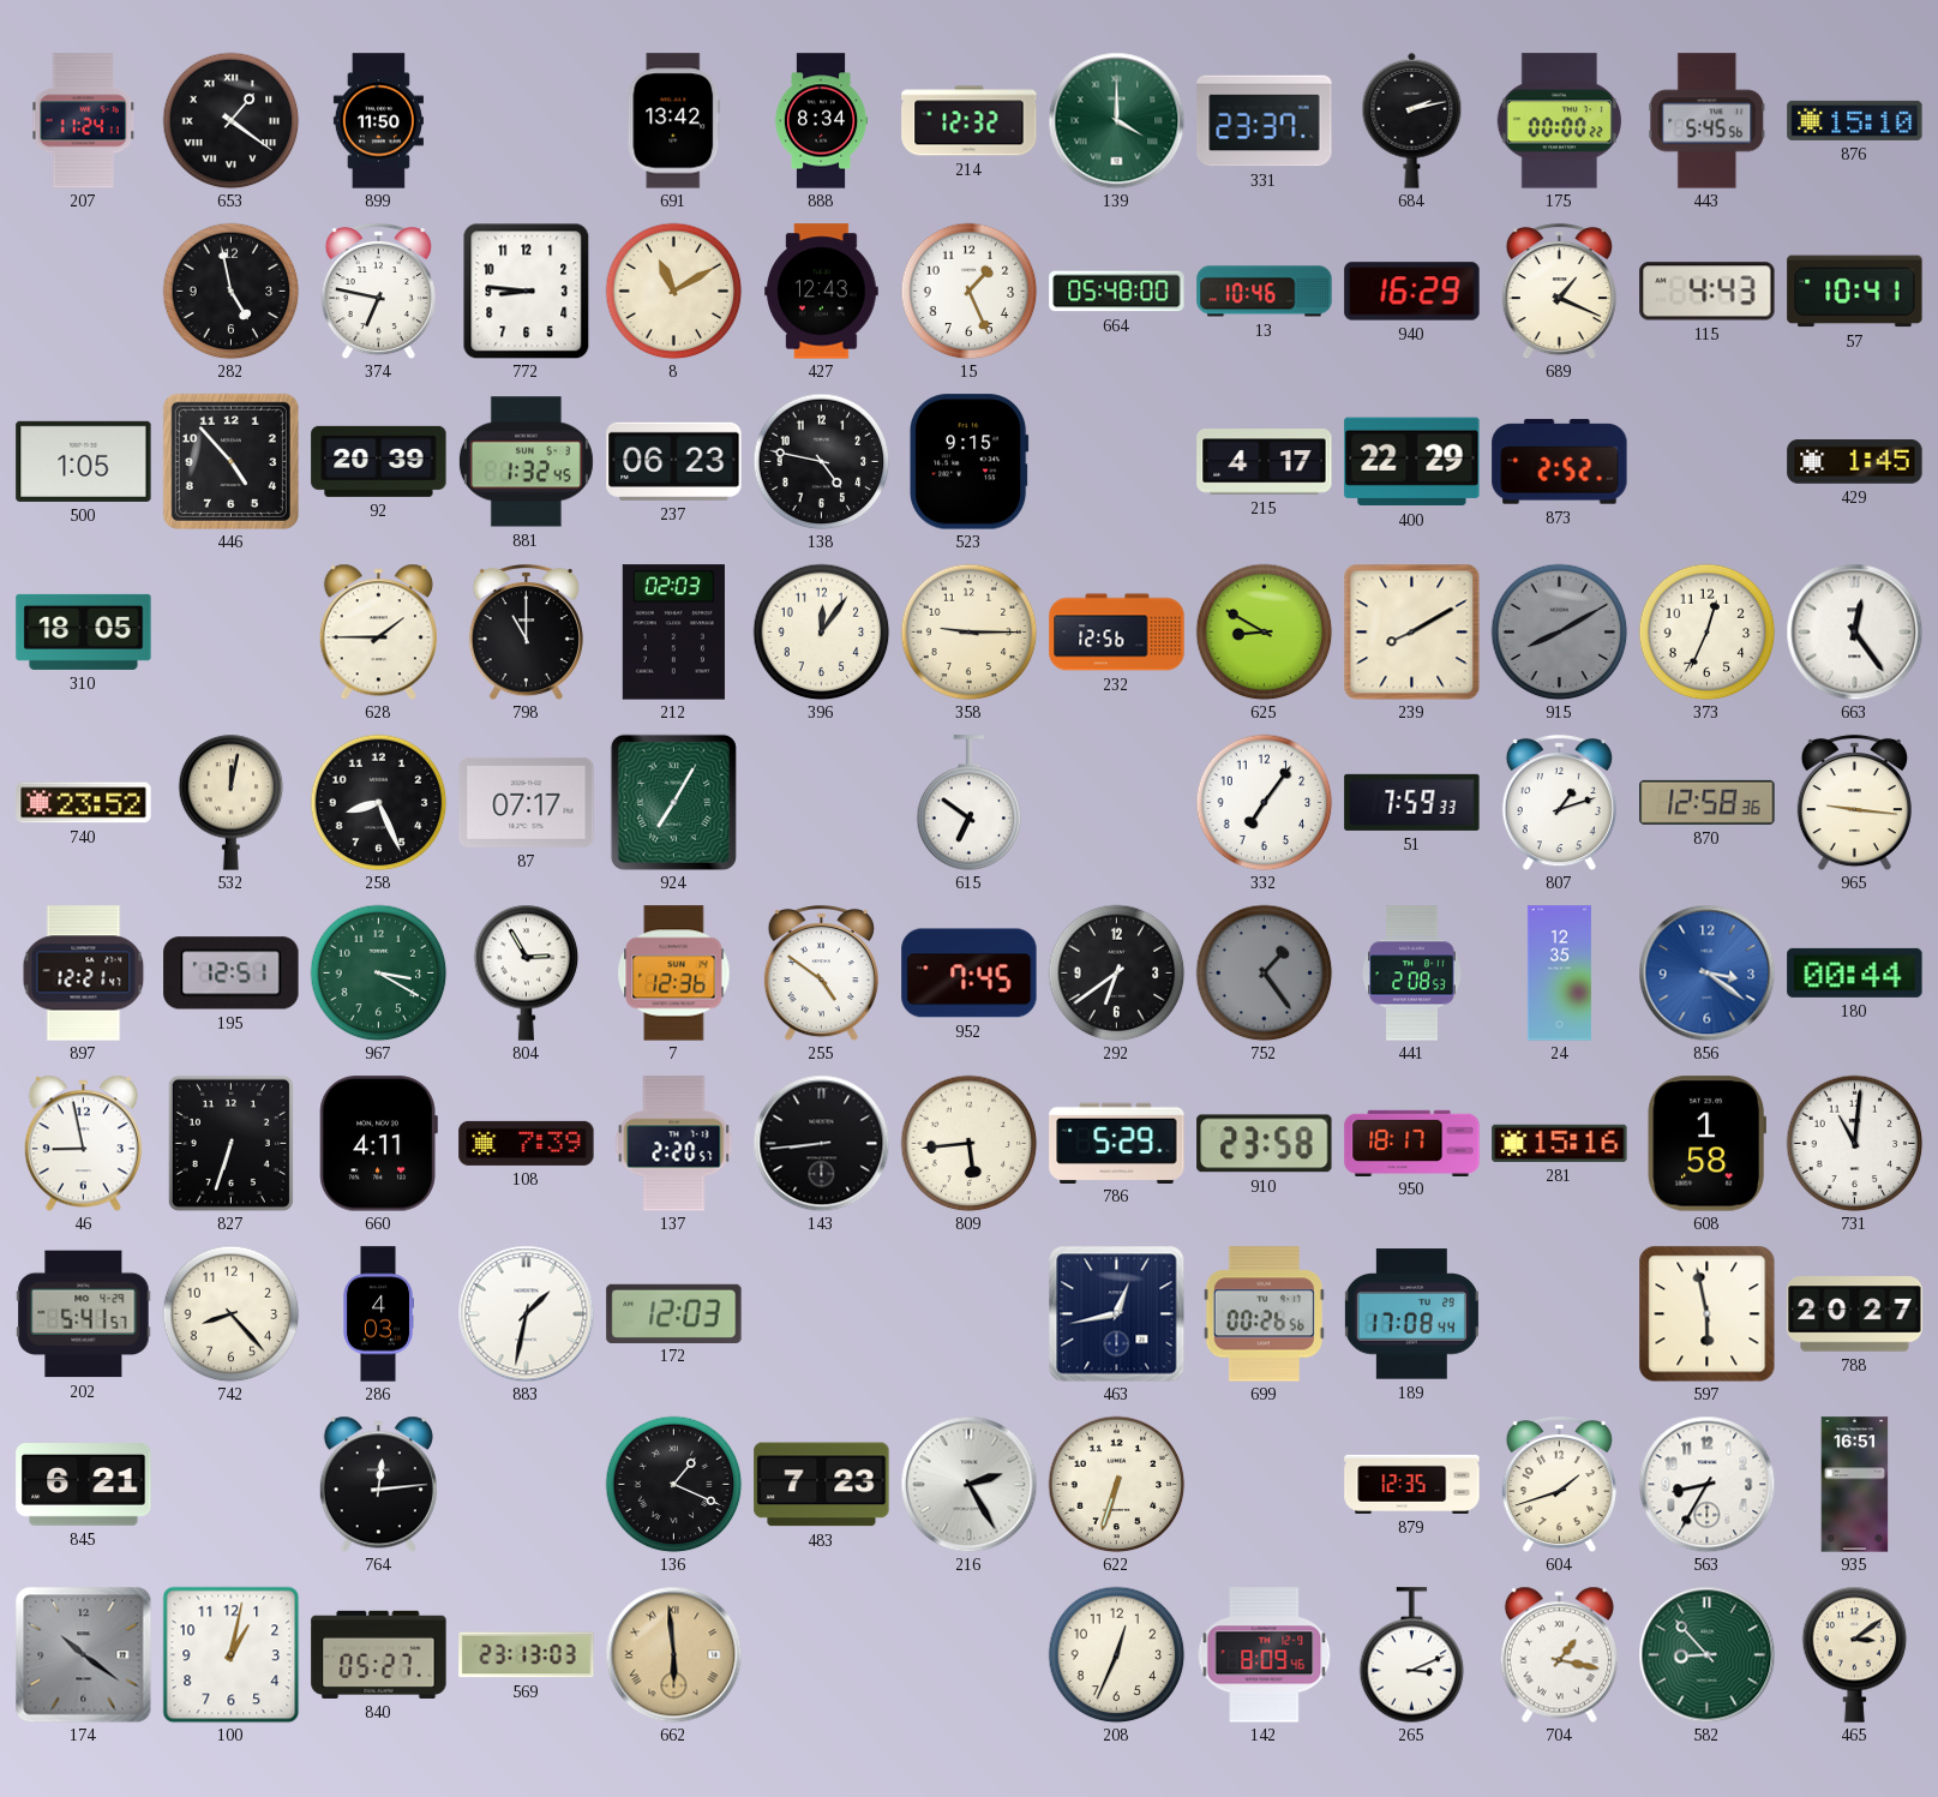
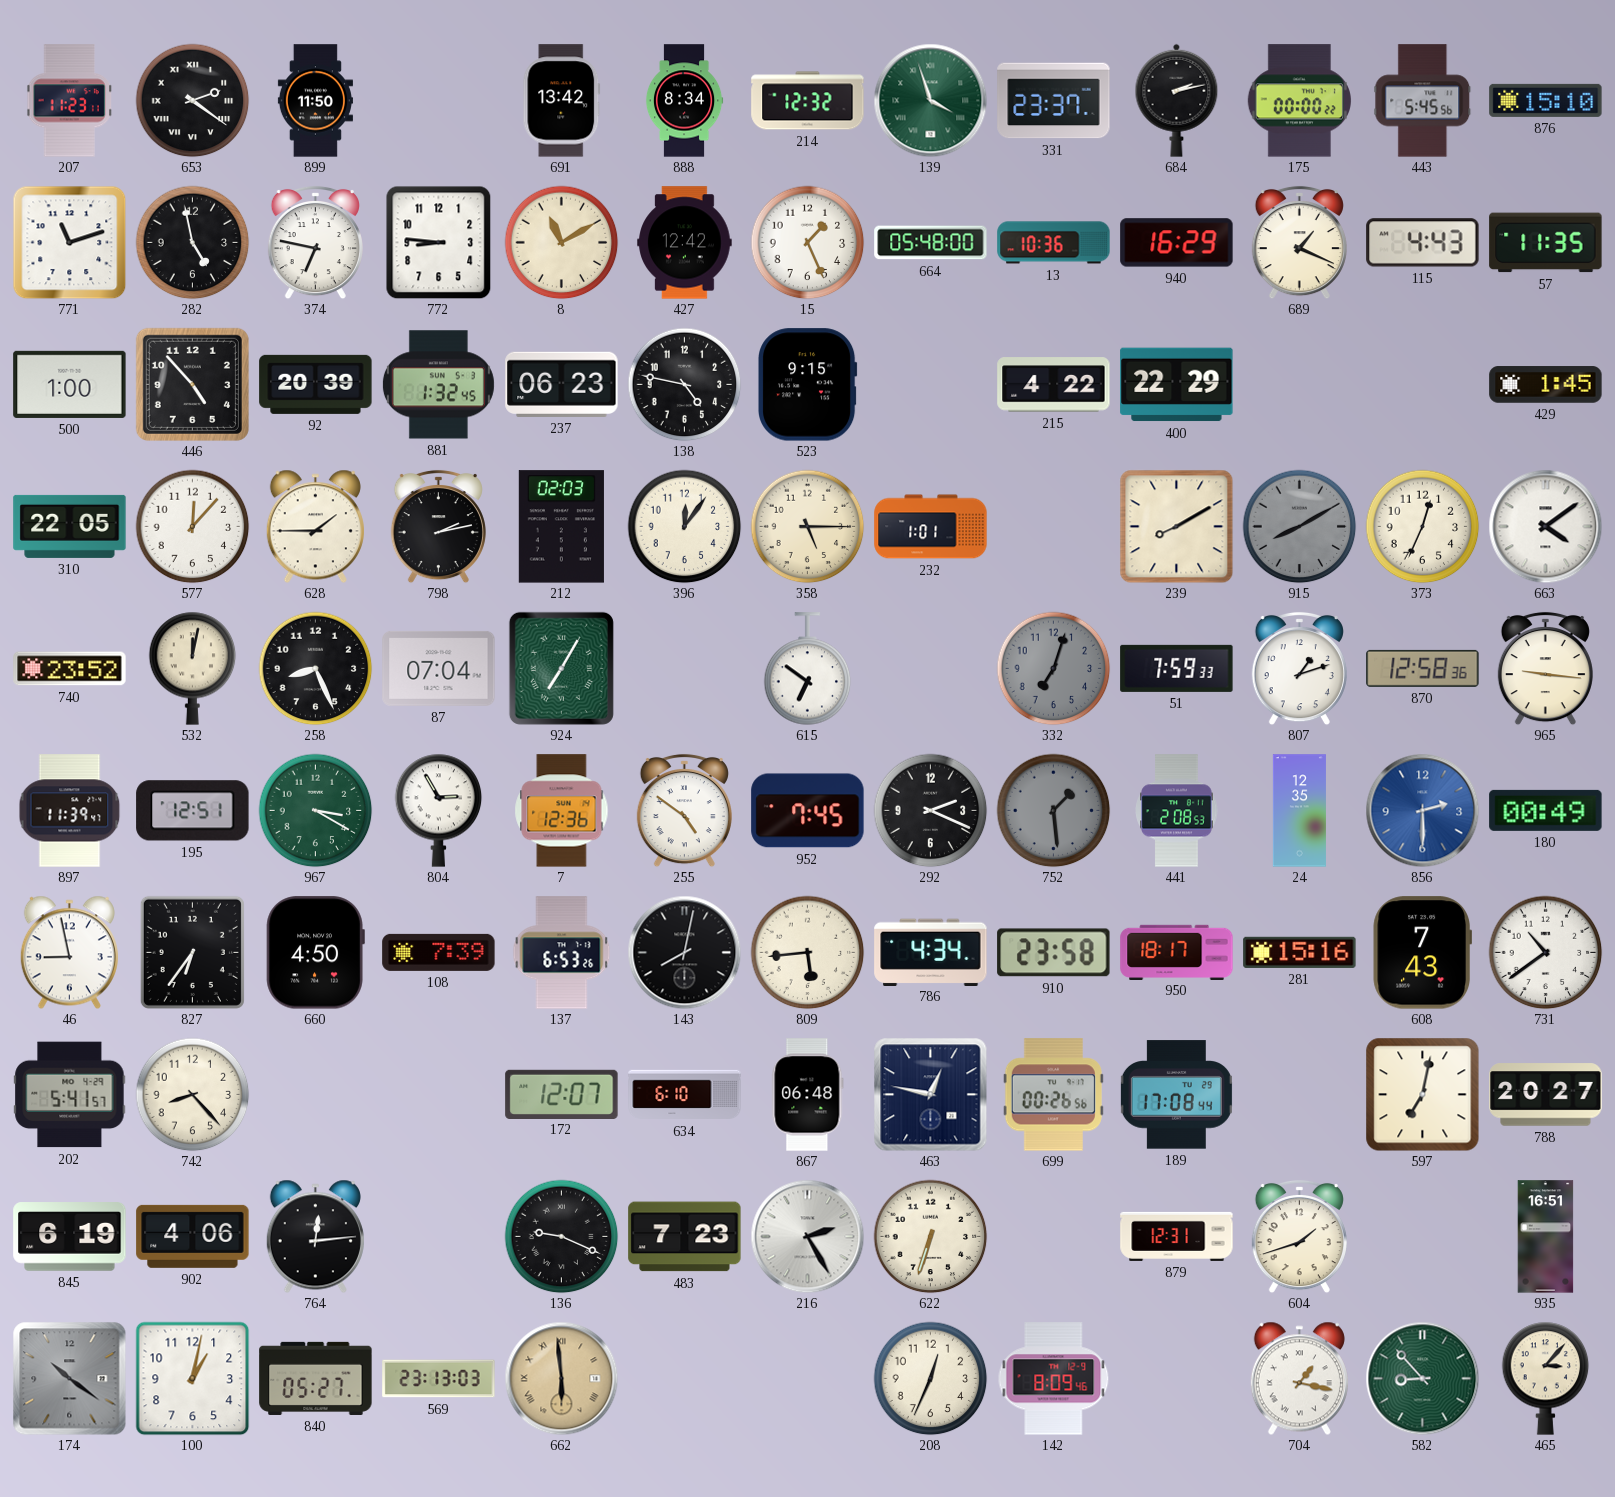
207: 11:24 -> 11:23 (69, 101)
653: 1:21 -> 2:21 (192, 100)
139: 4:00 -> 3:57 (930, 100)
771: none -> 11:12 (69, 242)
427: 12:43 -> 12:42 (685, 243)
13: 10:46 -> 10:36 (1054, 243)
57: 10:41 -> 11:35 (1546, 243)
500: 1:05 -> 1:00 (70, 384)
215: 4:17 -> 4:22 (1054, 385)
873: 2:52 -> none (1560, 462)
310: 18:05 -> 22:05 (70, 526)
577: none -> 12:07 (192, 526)
798: 11:00 -> 2:13 (438, 526)
358: 9:15 -> 5:15 (807, 526)
232: 12:56 -> 1:01 (931, 527)
625: 8:50 -> none (1264, 631)
663: 12:24 -> 4:09 (1545, 526)
87: 07:17 -> 07:04 (439, 668)
332: 7:06 -> 7:03 (1053, 668)
332 dial: white -> grey (1053, 668)
897: 12:21 -> 11:39 (70, 811)
292: 6:39 -> 2:19 (930, 810)
752: 1:24 -> 1:29 (1053, 810)
856: 3:21 -> 2:30 (1422, 810)
180: 00:44 -> 00:49 (1546, 810)
827: 6:33 -> 6:36 (192, 952)
660: 4:11 -> 4:50 (315, 953)
137: 2:20 -> 6:53 (562, 953)
143: 8:44 -> 8:02 (684, 952)
786: 5:29 -> 4:34 (931, 952)
608: 1:58 -> 7:43 (1422, 953)
731: 11:01 -> 10:39 (1545, 952)
286: 4:03 -> none (378, 1314)
883: 1:32 -> none (526, 1313)
172: 12:03 -> 12:07 (562, 1094)
634: none -> 6:10 (685, 1095)
867: none -> 06:48 (808, 1095)
463: 12:43 -> 12:47 (930, 1094)
597: 5:58 -> 7:02 (1422, 1094)
845: 6:21 -> 6:19 (70, 1237)
902: none -> 4:06 (193, 1236)
136: 1:19 -> 9:19 (561, 1236)
879: 12:35 -> 12:31 (1177, 1236)
563: 8:35 -> none (1706, 1484)
265: 3:11 -> none (1412, 1655)
465: 3:09 -> 3:07 (1546, 1378)
